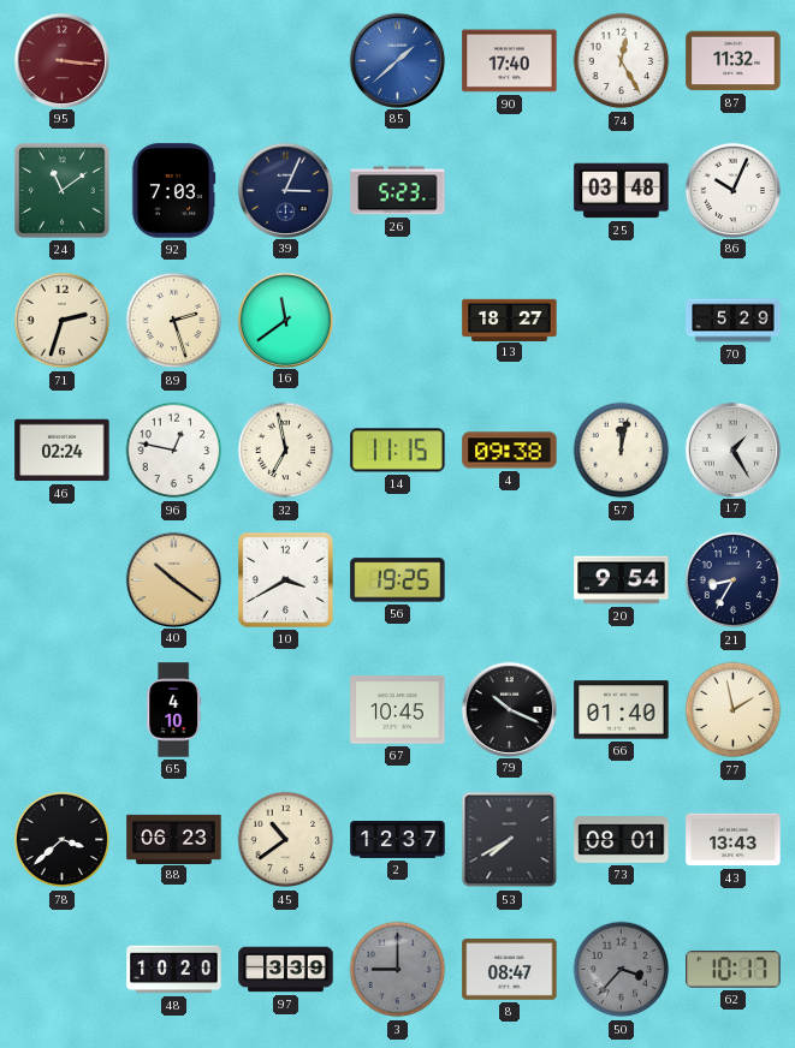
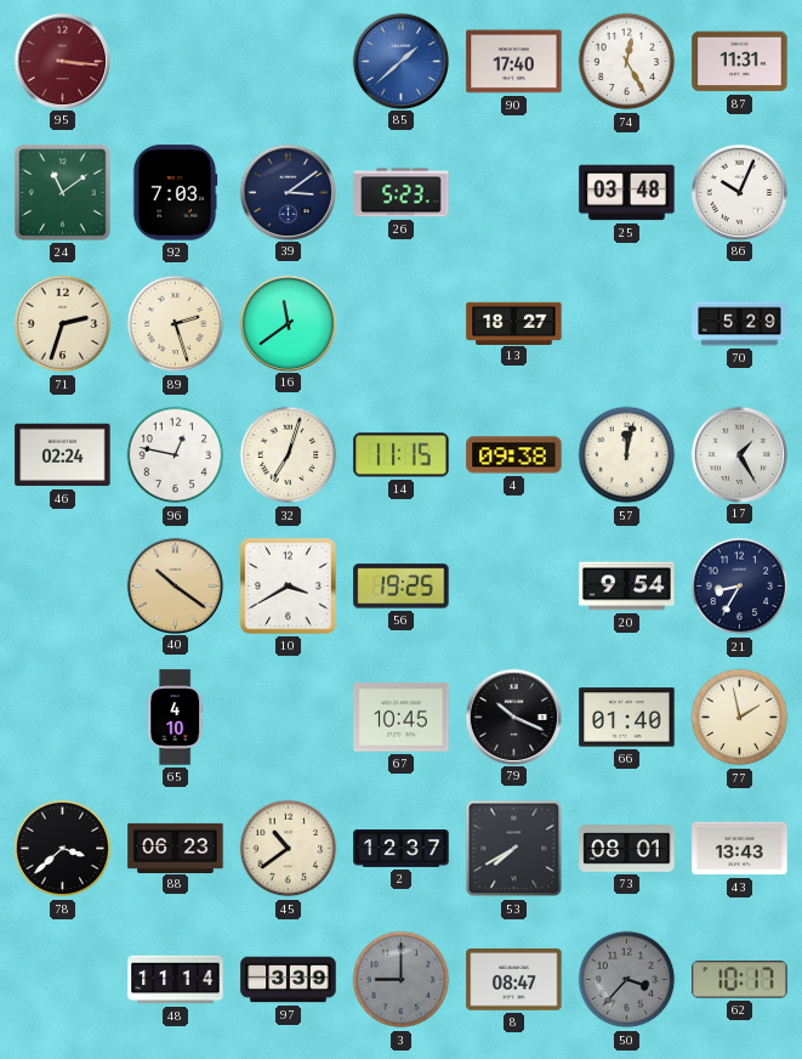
87: 11:32 -> 11:31 (740, 62)
39: 3:04 -> 3:09 (288, 192)
32: 6:58 -> 7:03 (289, 455)
48: 10:20 -> 11:14 (176, 980)
